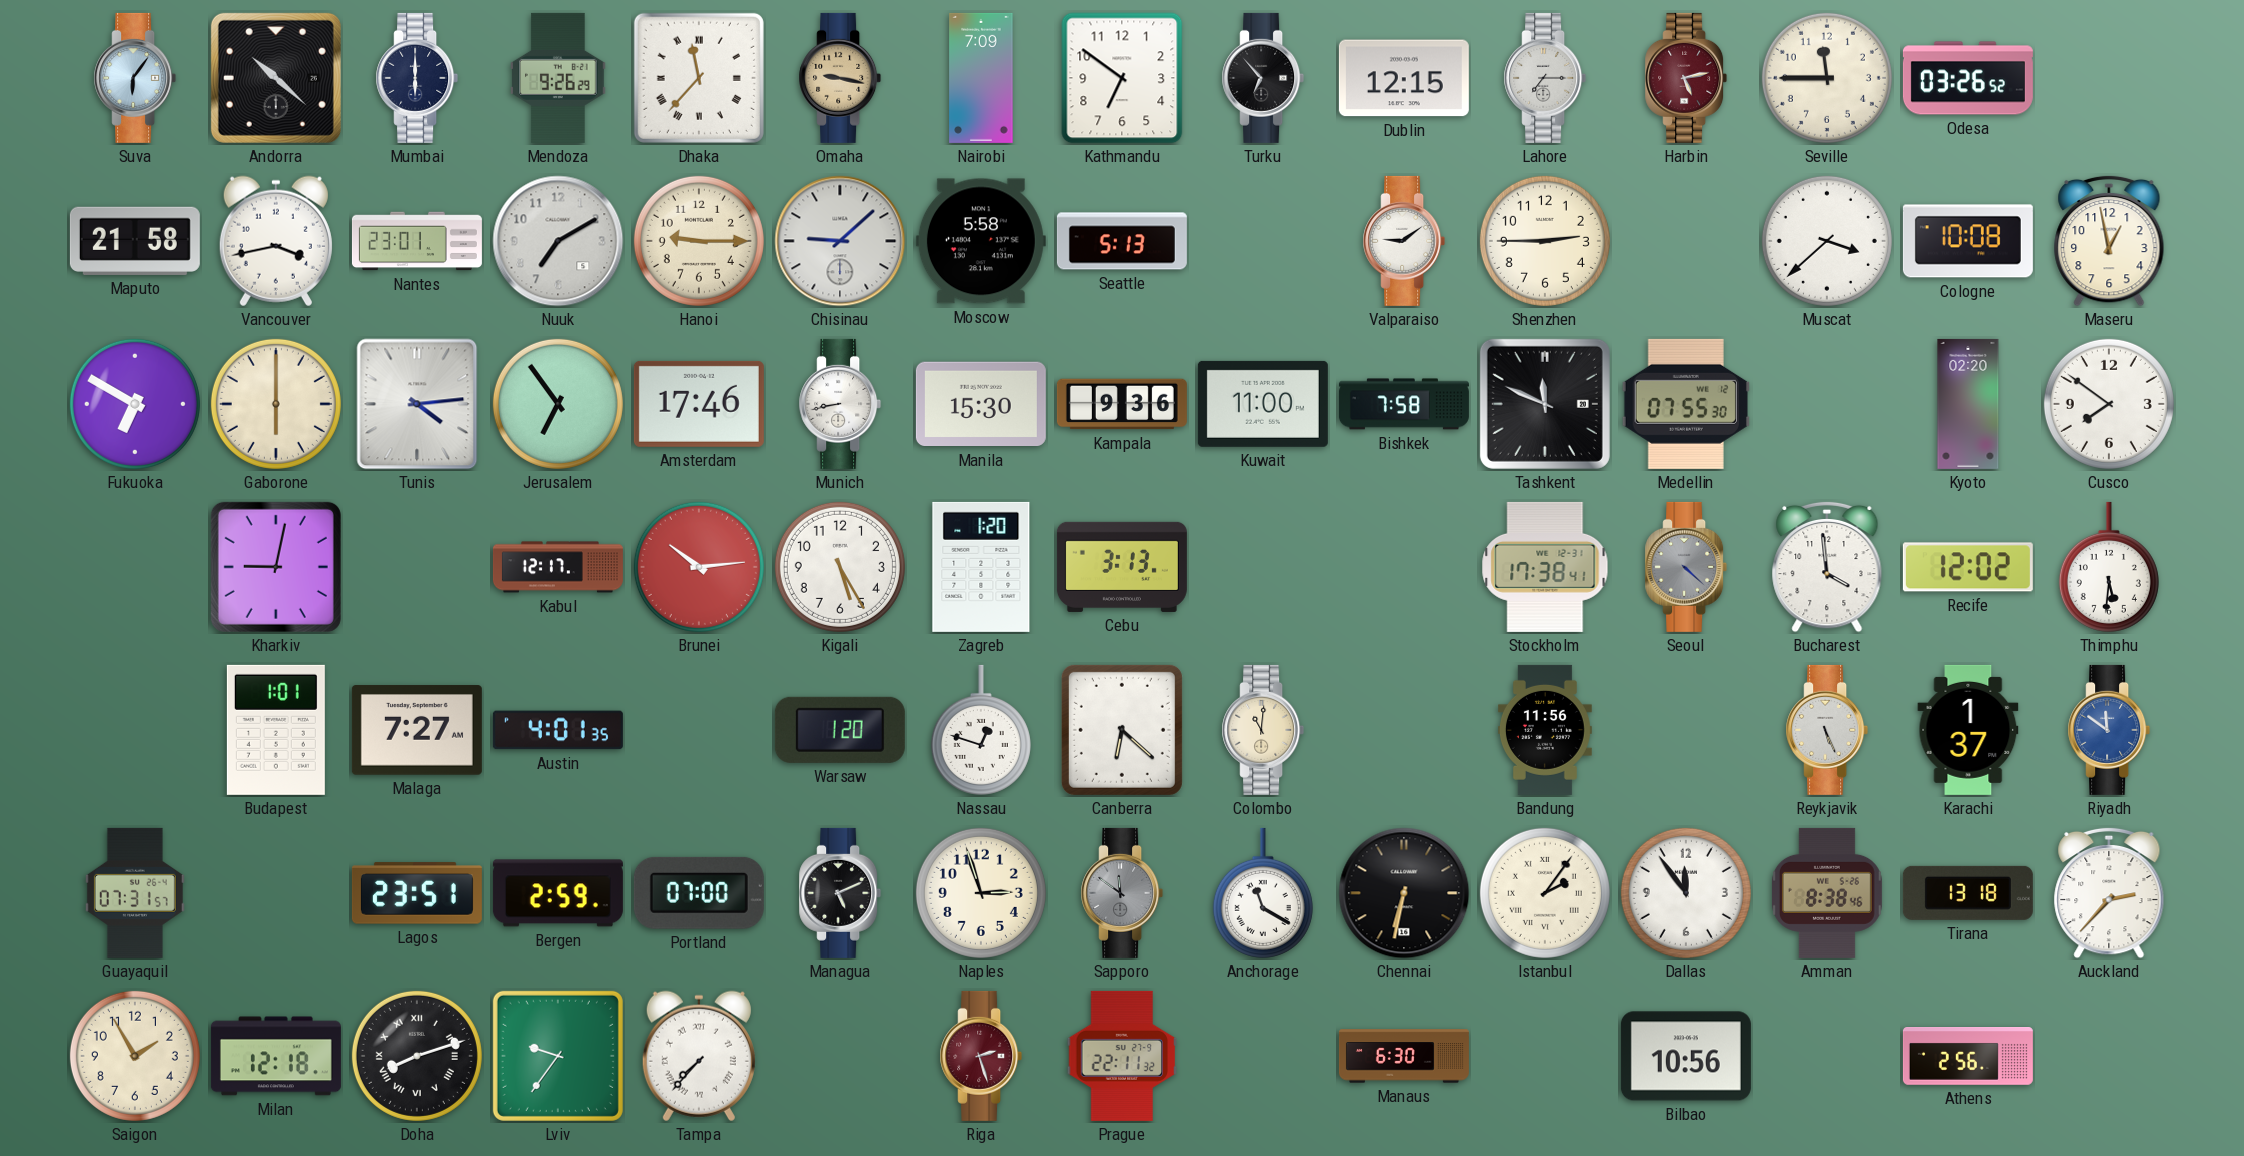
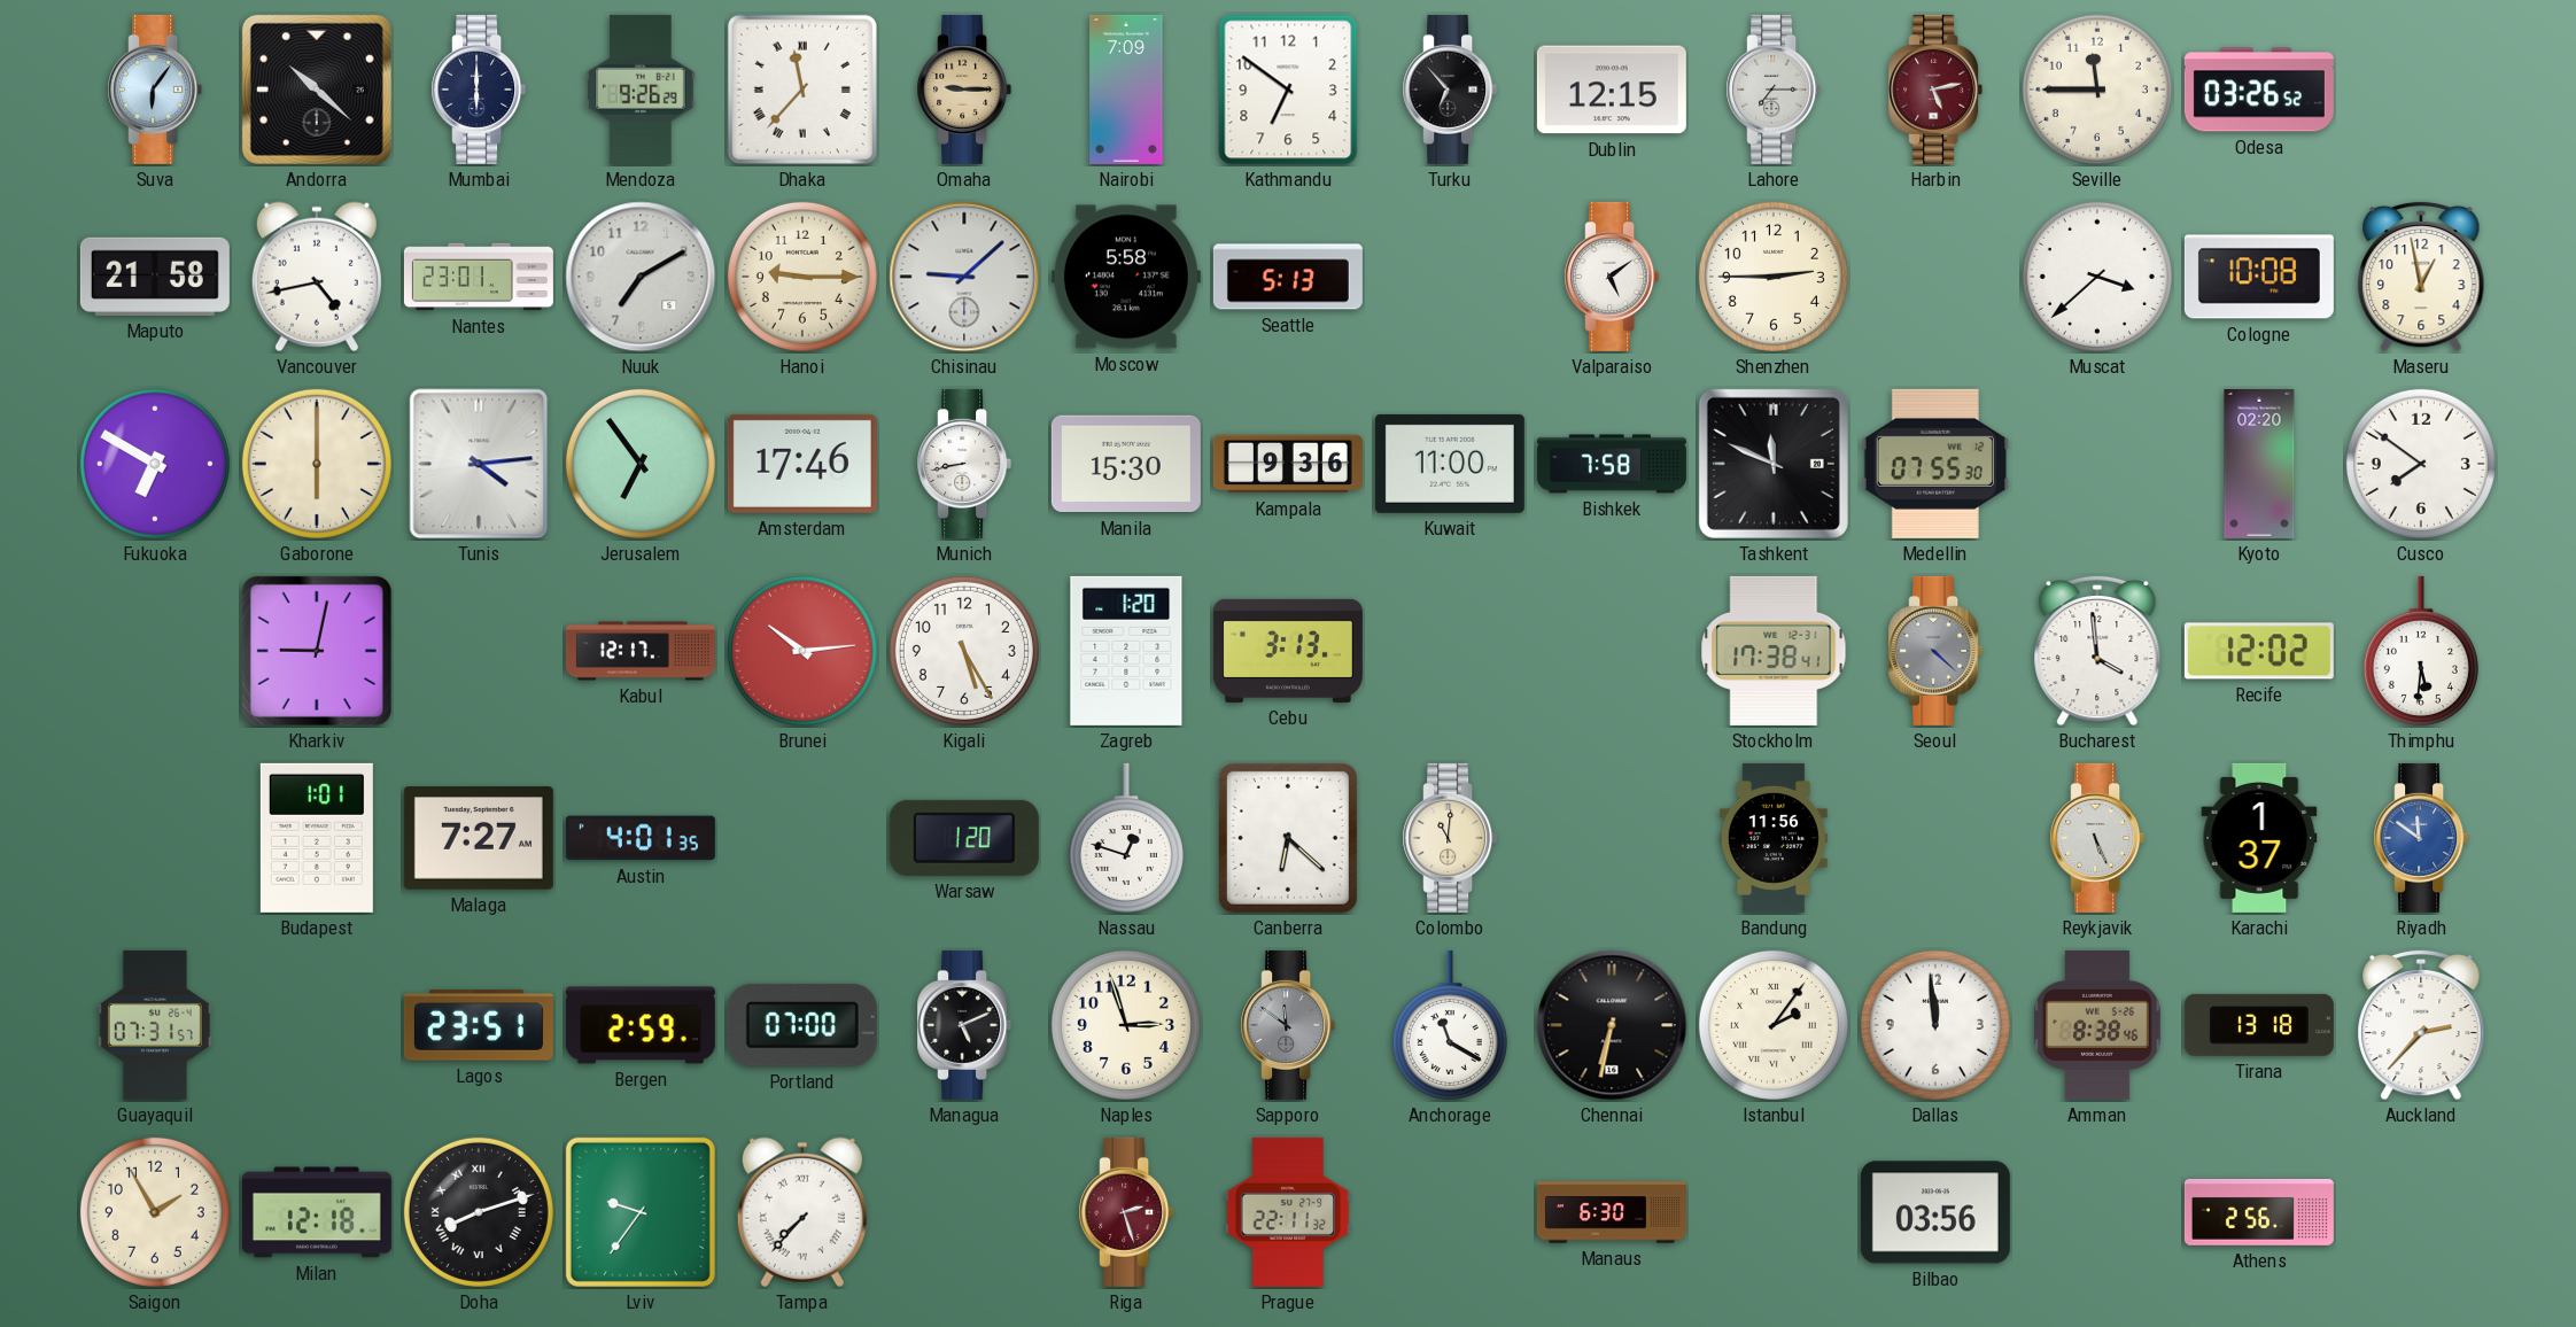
Omaha: 9:17 -> 9:15 (964, 90)
Vancouver: 3:43 -> 4:43 (317, 277)
Valparaiso: 9:09 -> 5:09 (1612, 277)
Dallas: 11:54 -> 11:59 (1935, 1025)
Bilbao: 10:56 -> 03:56 (1935, 1212)
